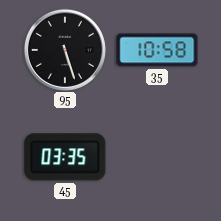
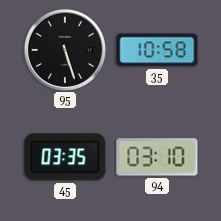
94: none -> 03:10 (157, 157)
